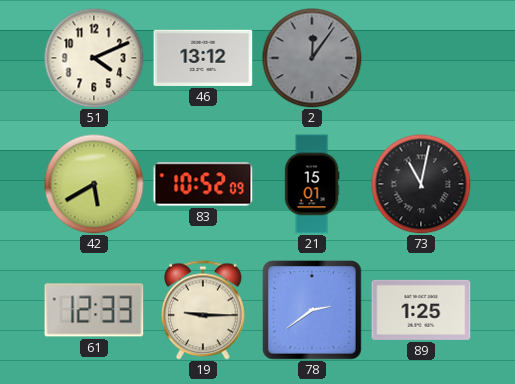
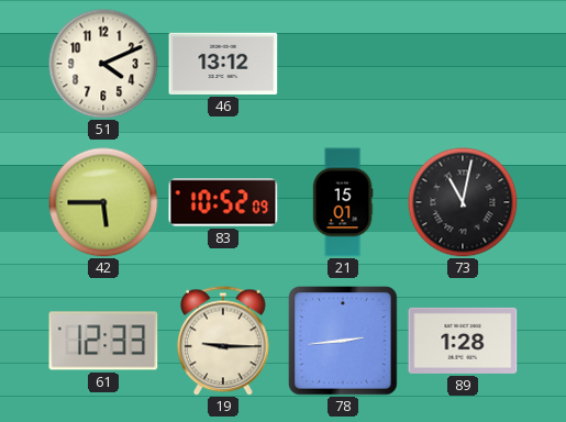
2: 12:06 -> none (312, 58)
42: 5:40 -> 5:45 (103, 202)
78: 2:39 -> 2:44 (343, 341)
89: 1:25 -> 1:28 (463, 341)
